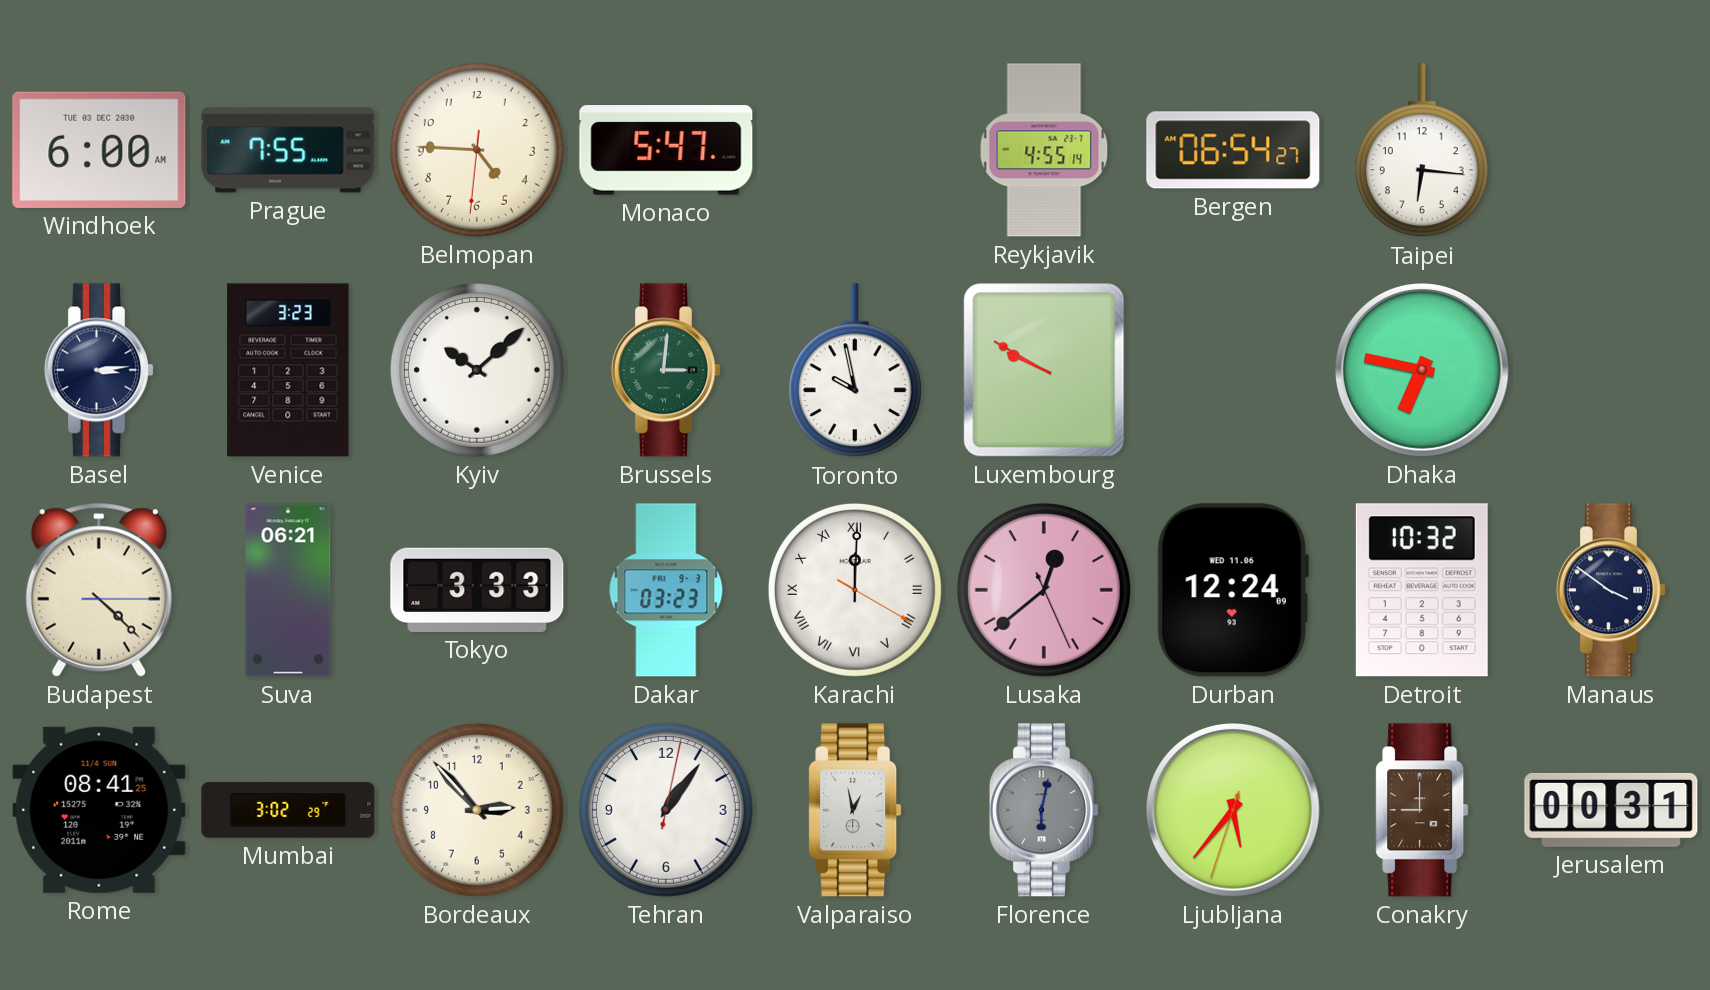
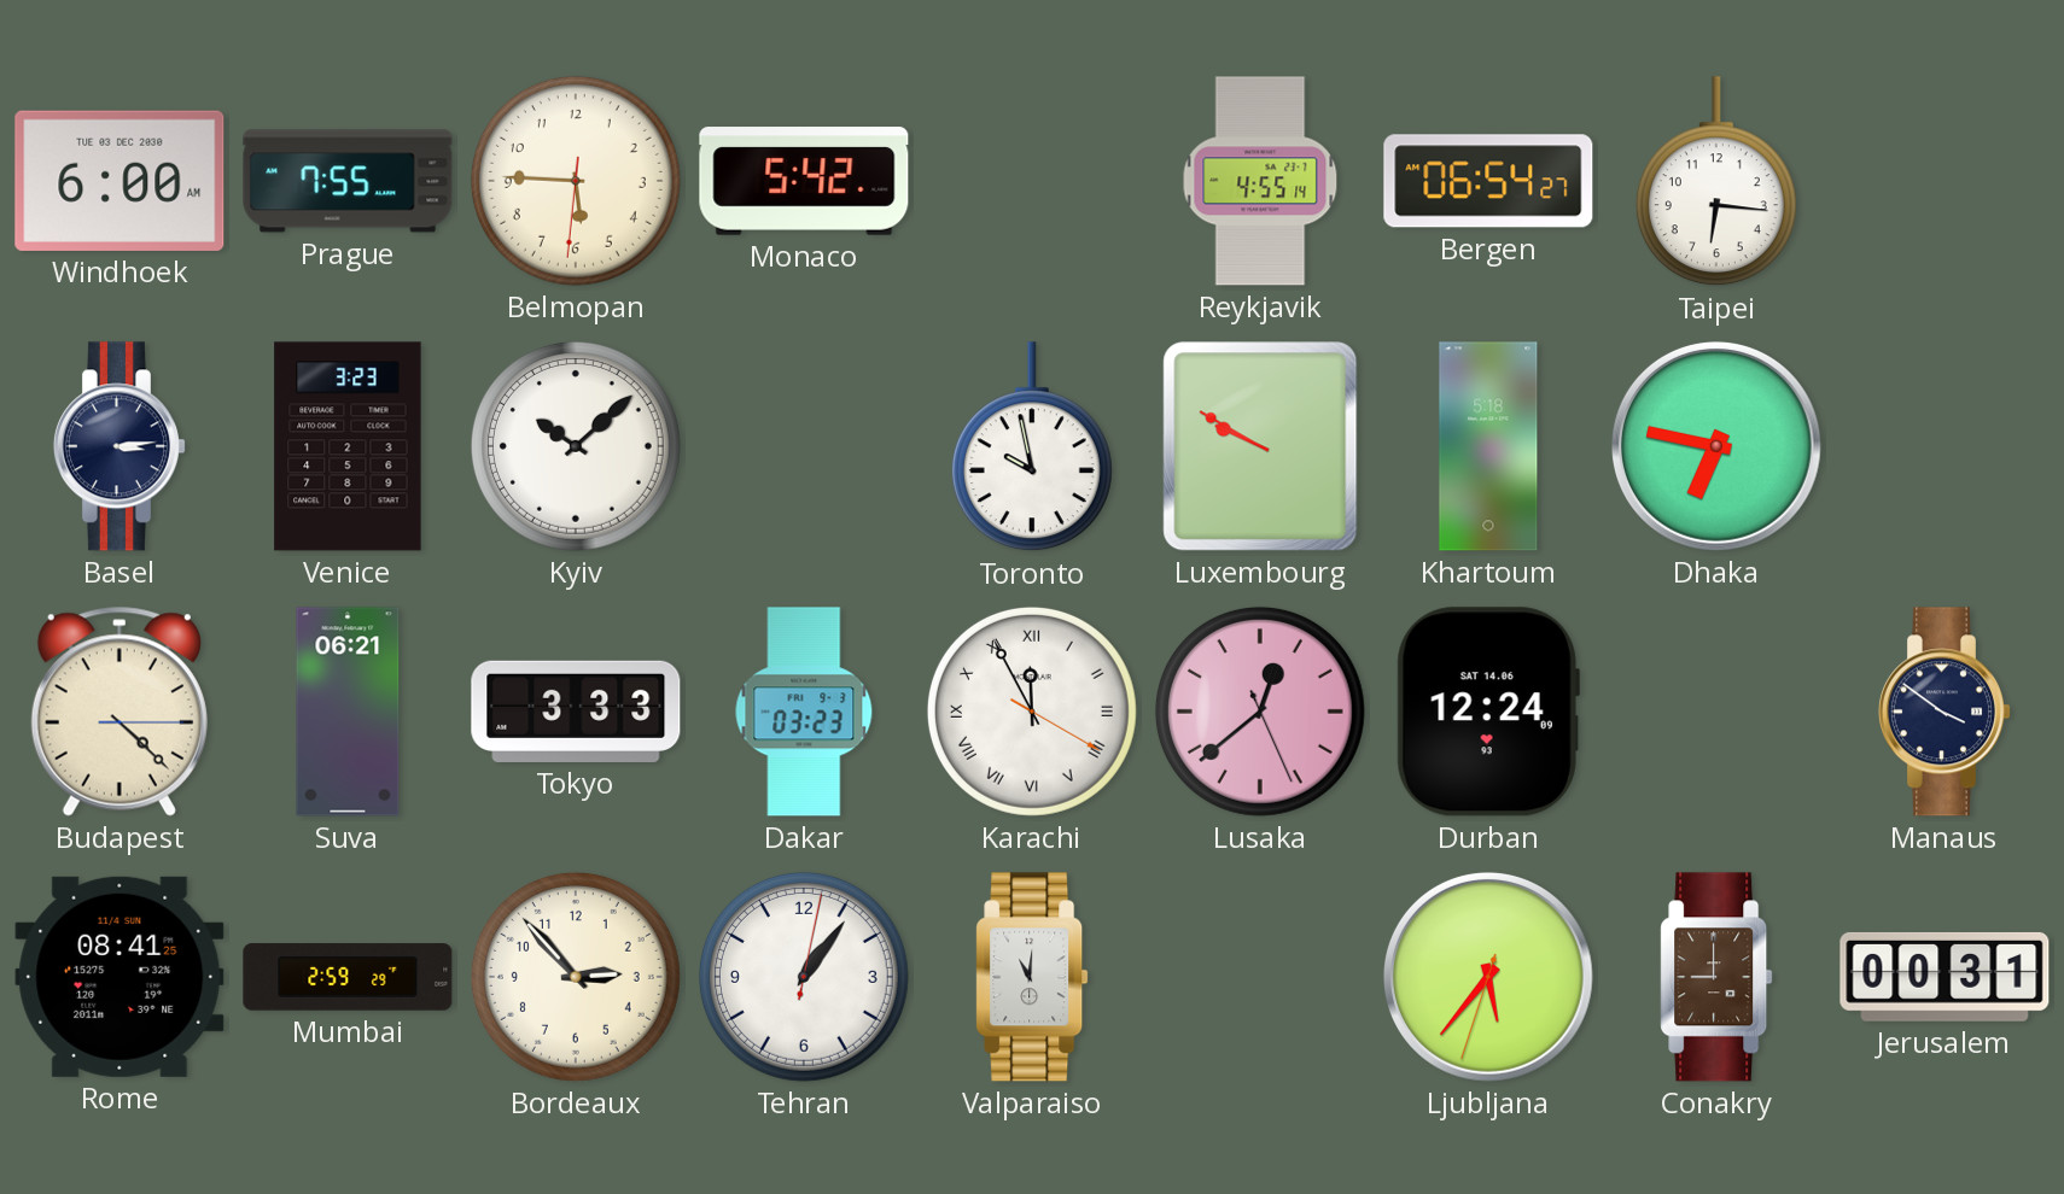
Belmopan: 4:45 -> 5:45 (576, 181)
Monaco: 5:47 -> 5:42 (804, 181)
Brussels: 3:01 -> none (666, 370)
Khartoum: none -> 5:18 (1488, 446)
Karachi: 12:00 -> 11:55 (1032, 712)
Durban date: WED 11.06 -> SAT 14.06 (1488, 712)
Detroit: 10:32 -> none (1422, 590)
Mumbai: 3:02 -> 2:59 (348, 977)
Valparaiso: 12:58 -> 11:01 (1032, 977)
Florence: 6:02 -> none (1044, 810)
